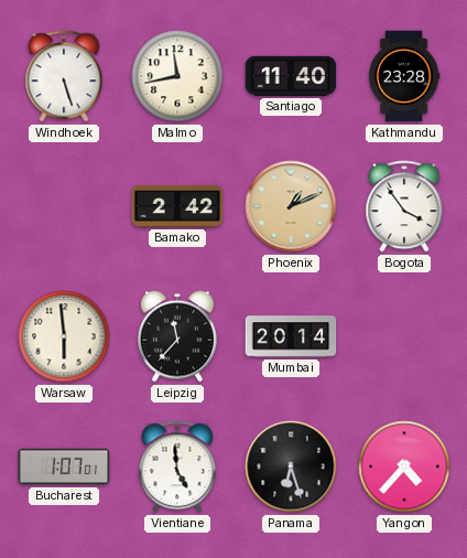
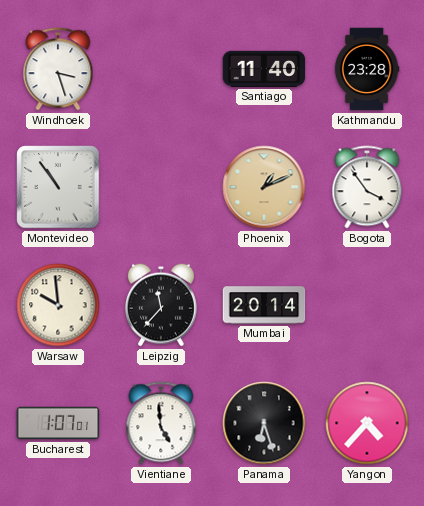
Windhoek: 5:27 -> 3:27 (58, 69)
Malmo: 11:43 -> none (177, 76)
Montevideo: none -> 10:54 (58, 187)
Bamako: 2:42 -> none (177, 206)
Warsaw: 5:59 -> 9:59 (58, 305)
